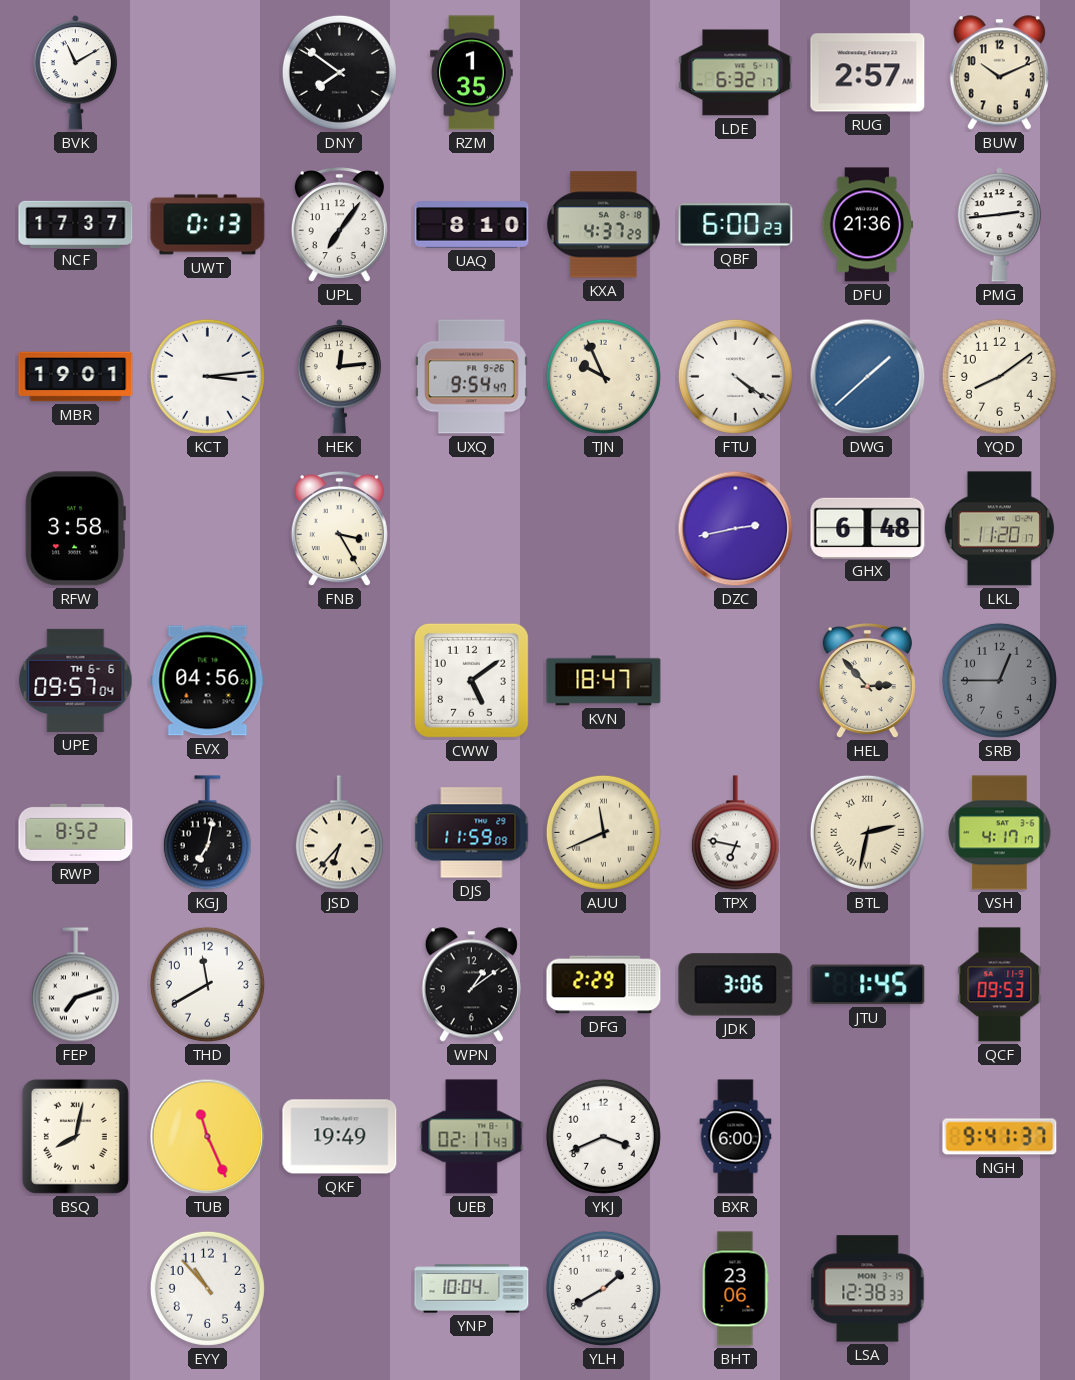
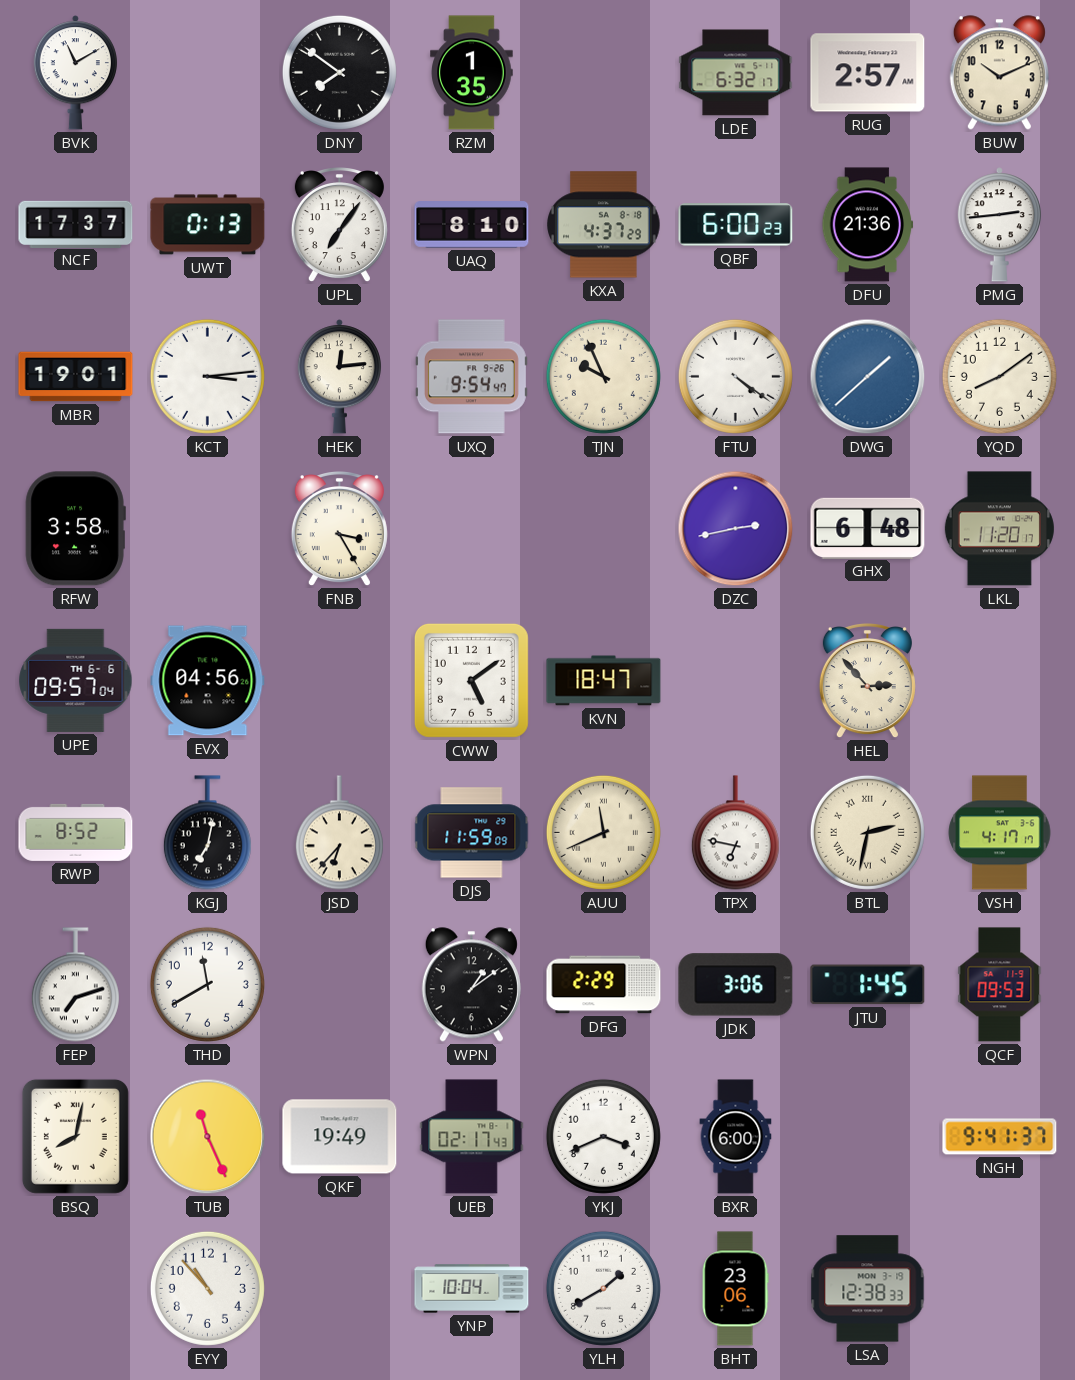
SRB: 12:45 -> none (999, 680)
